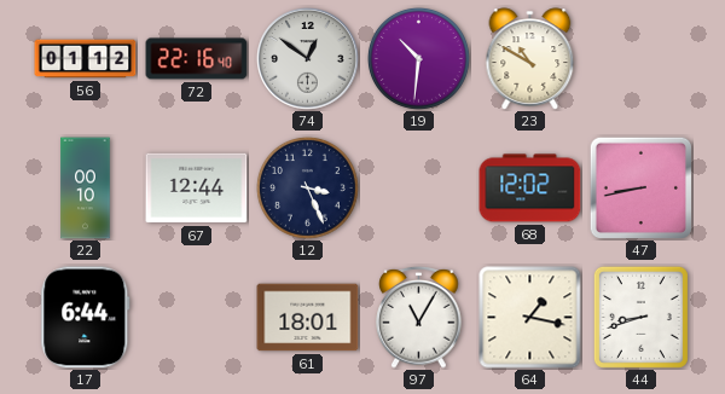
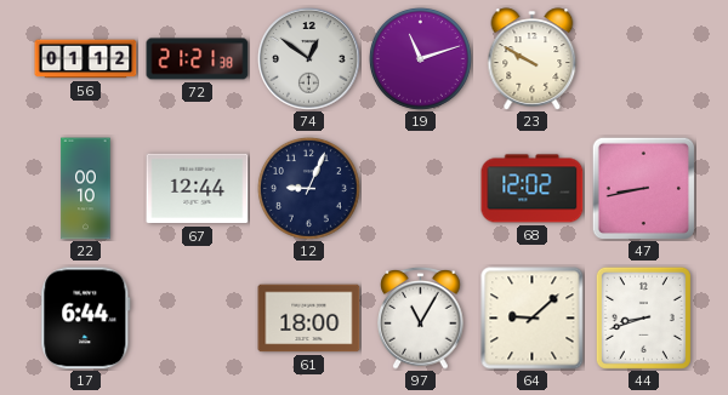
72: 22:16 -> 21:21 (198, 59)
19: 10:31 -> 11:12 (420, 58)
23: 10:50 -> 9:50 (533, 59)
12: 3:26 -> 9:04 (308, 188)
61: 18:01 -> 18:00 (309, 319)
64: 1:17 -> 9:08 (533, 319)
